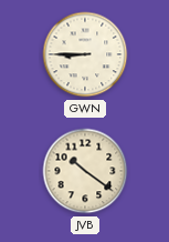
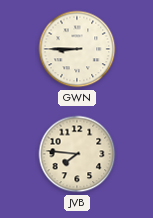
JVB: 10:21 -> 7:46 (77, 154)
